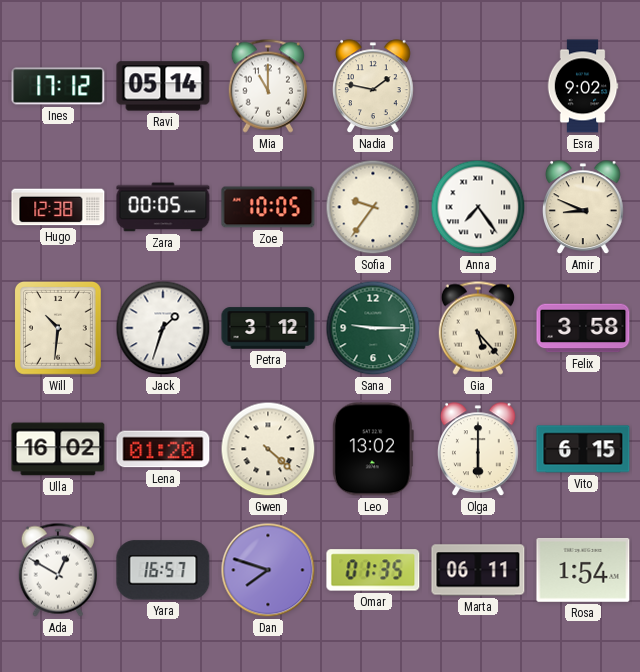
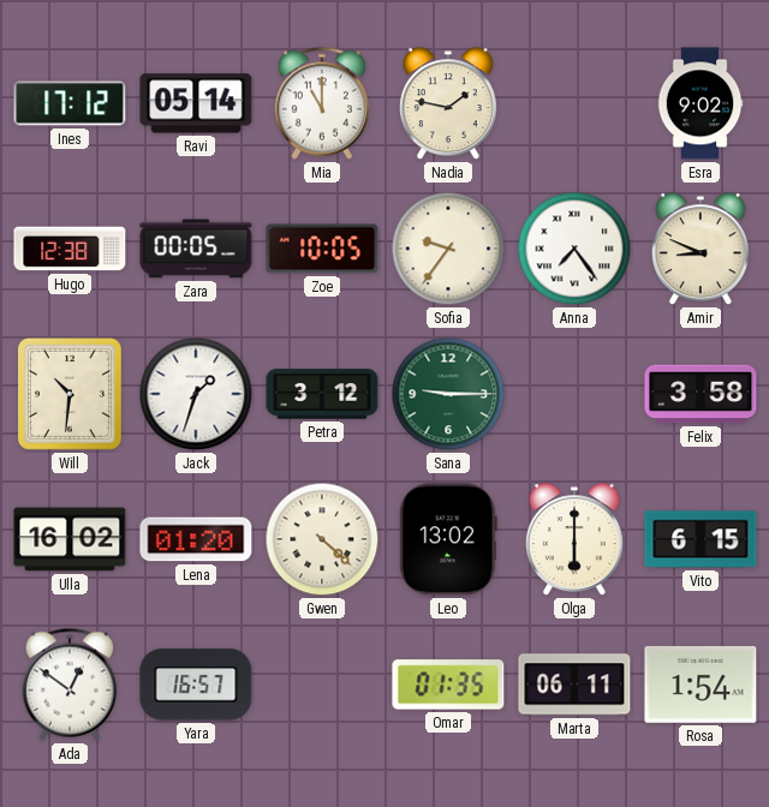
Gia: 5:23 -> none (477, 328)
Ada: 12:50 -> 12:51 (68, 685)
Dan: 7:48 -> none (268, 570)
